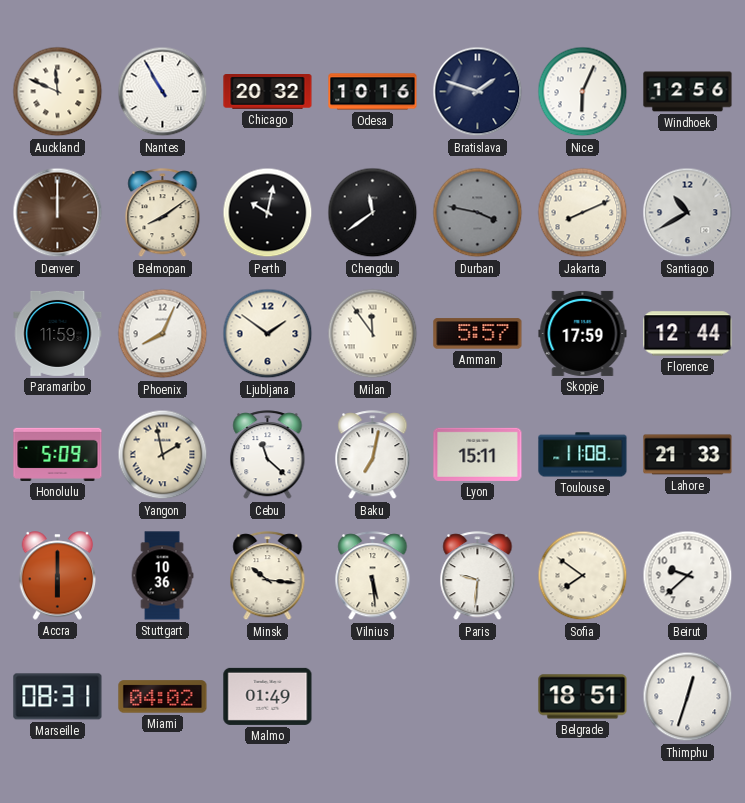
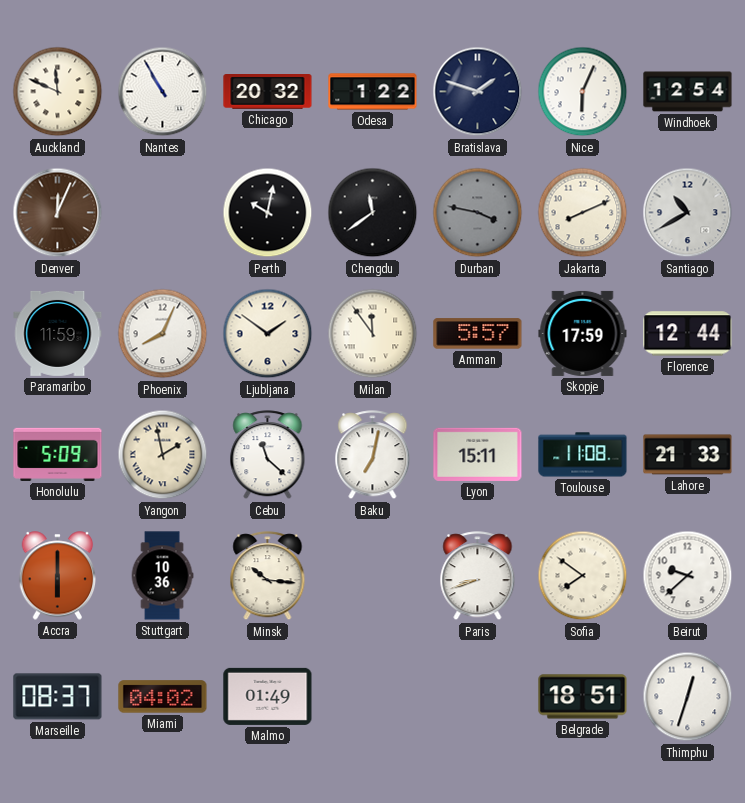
Odesa: 10:16 -> 1:22 (373, 92)
Windhoek: 12:56 -> 12:54 (688, 92)
Denver: 12:00 -> 12:04 (58, 213)
Belmopan: 8:09 -> none (163, 213)
Vilnius: 5:29 -> none (373, 576)
Paris: 9:31 -> 8:42 (478, 576)
Marseille: 08:31 -> 08:37 (58, 697)
